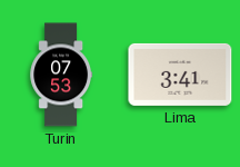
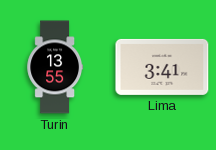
Turin: 07:53 -> 13:55 (55, 67)
